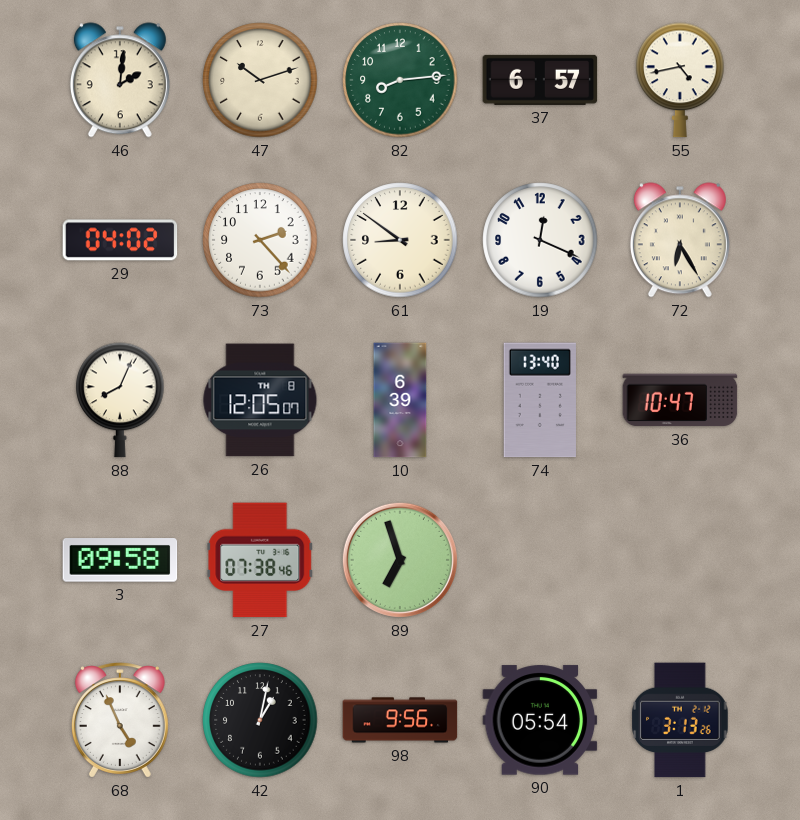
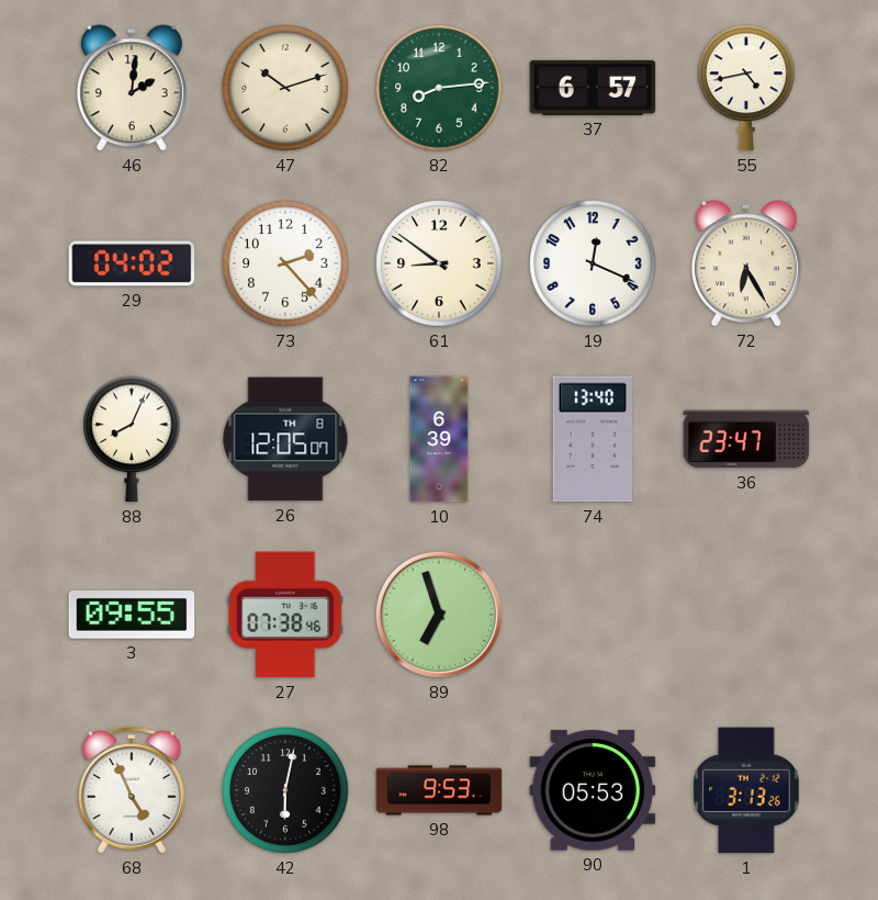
36: 10:47 -> 23:47 (746, 439)
3: 09:58 -> 09:55 (132, 615)
42: 1:02 -> 6:02 (285, 790)
98: 9:56 -> 9:53 (439, 790)
90: 05:54 -> 05:53 (593, 790)
